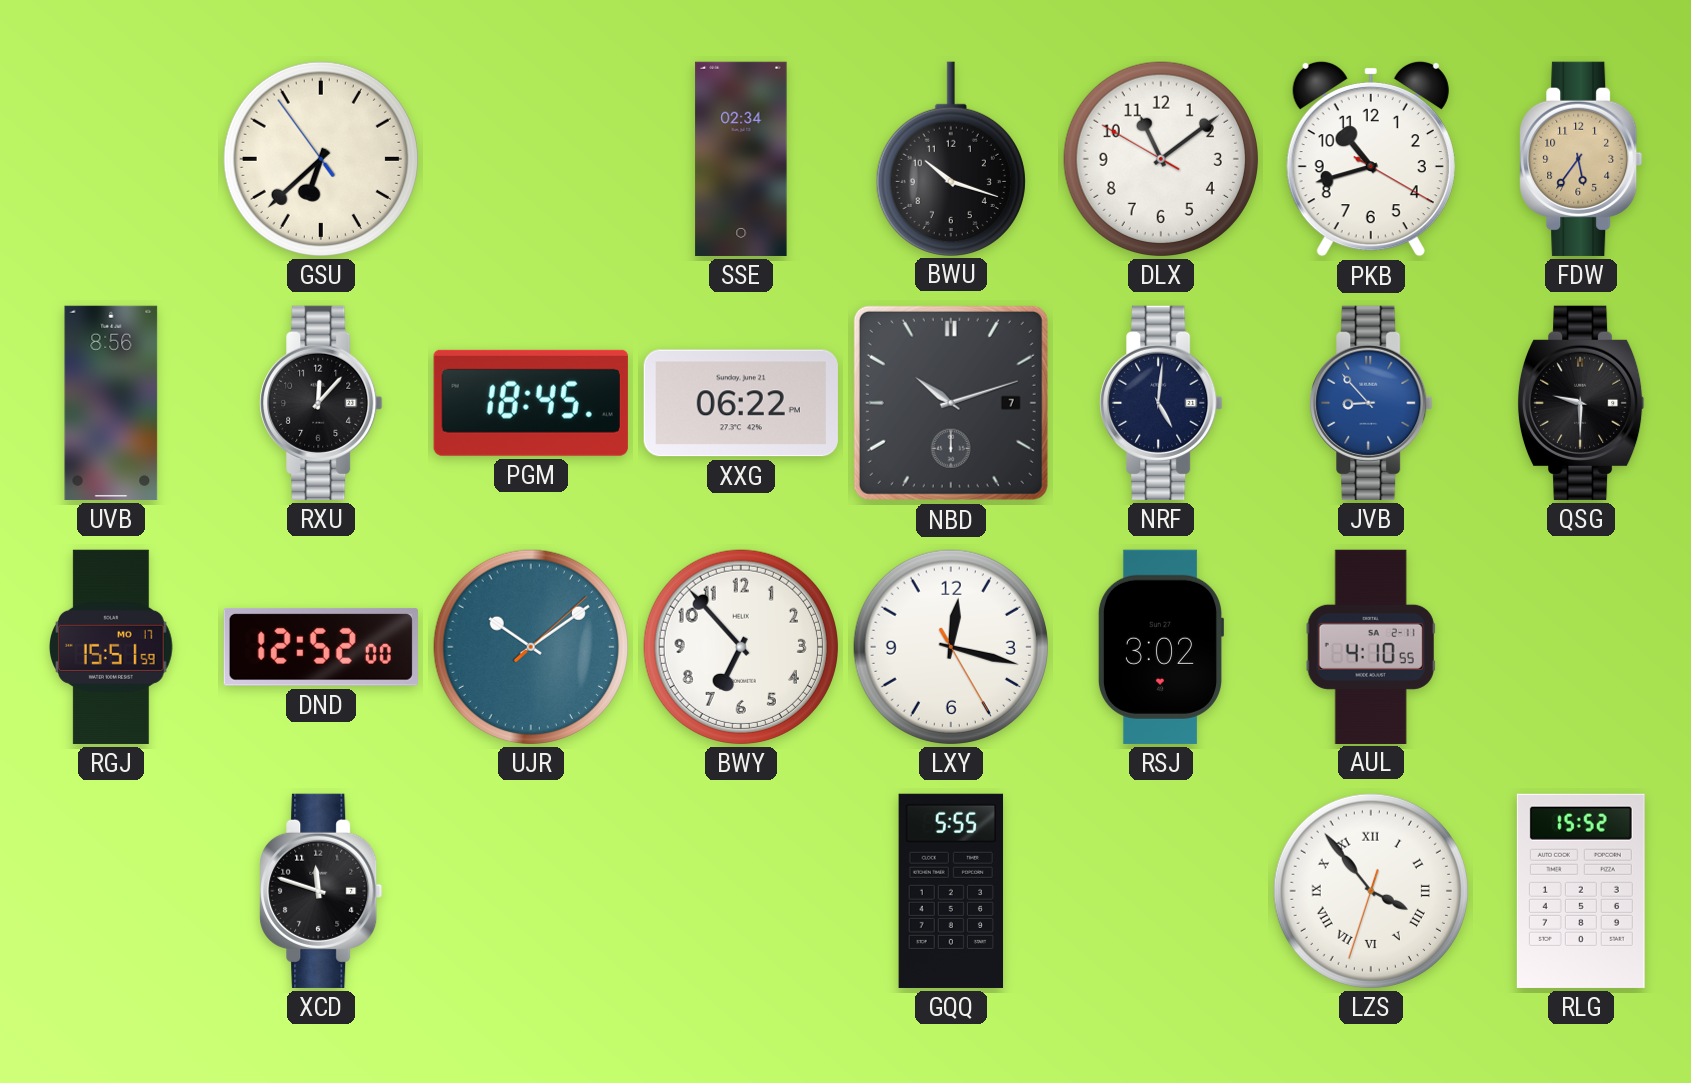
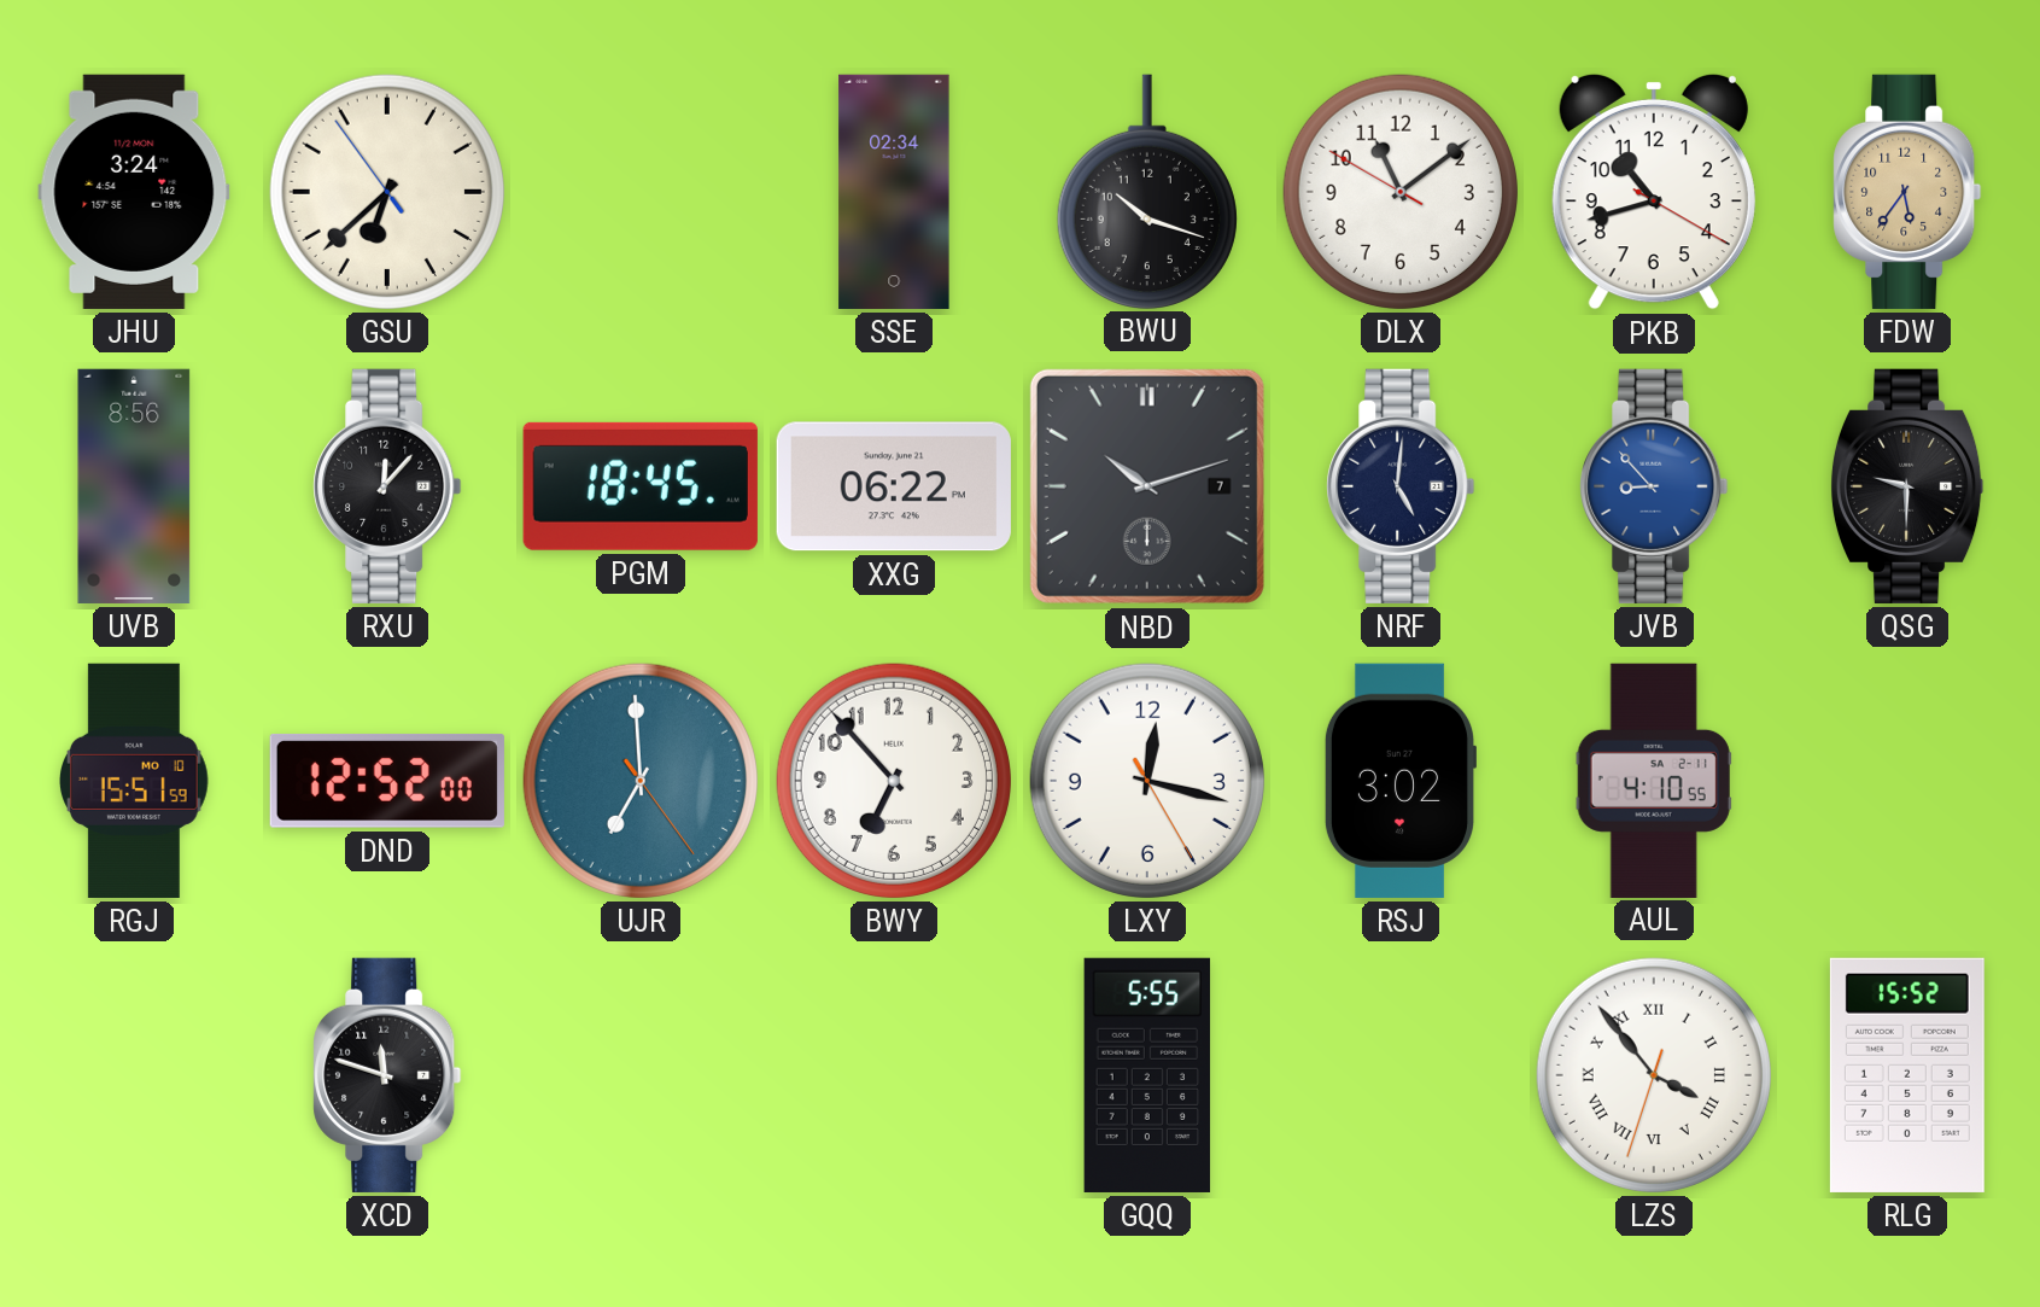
JHU: none -> 3:24 (134, 192)
RGJ date: MO 17 -> MO 10 (135, 781)
UJR: 10:09 -> 6:59 (641, 781)
